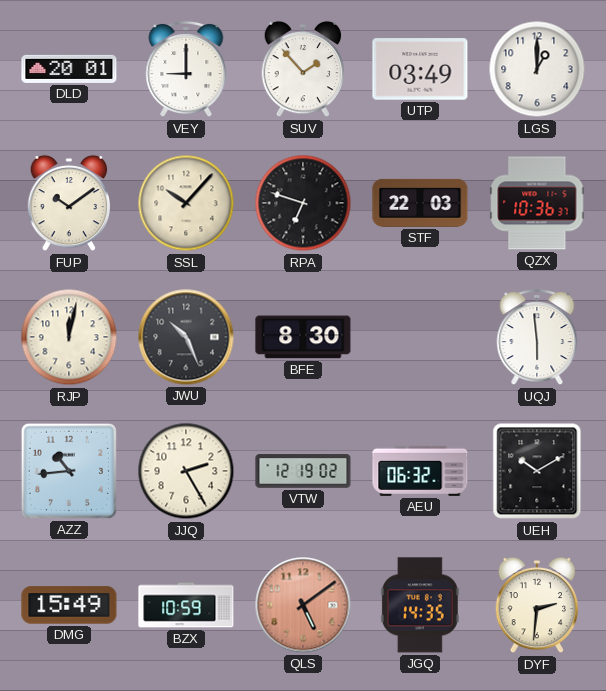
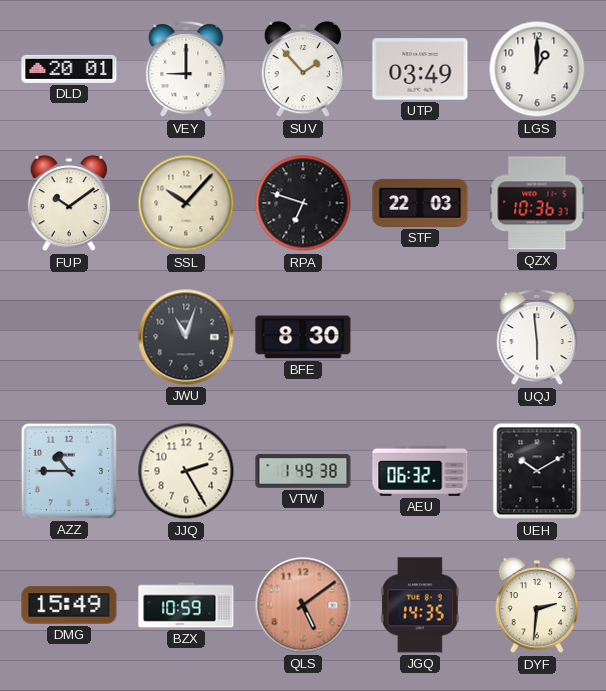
RJP: 12:02 -> none (69, 337)
JWU: 10:26 -> 11:03 (186, 337)
AZZ: 10:44 -> 10:45 (69, 471)
VTW: 12:19 -> 1:49 (303, 471)
